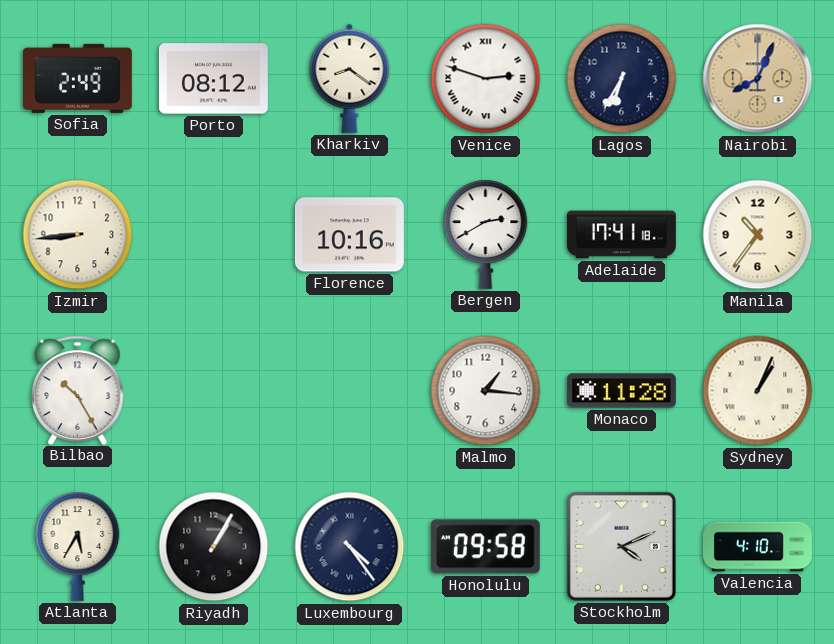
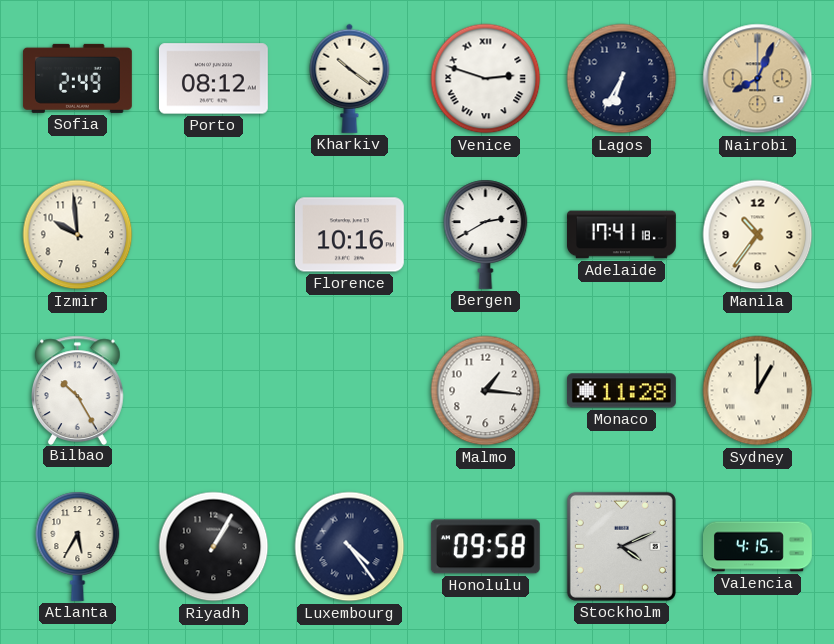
Kharkiv: 8:21 -> 10:21 (350, 78)
Izmir: 8:44 -> 9:59 (78, 235)
Sydney: 1:04 -> 1:00 (758, 391)
Valencia: 4:10 -> 4:15 (758, 547)
